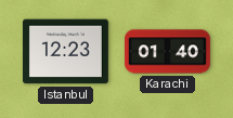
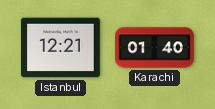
Istanbul: 12:23 -> 12:21 (60, 48)
